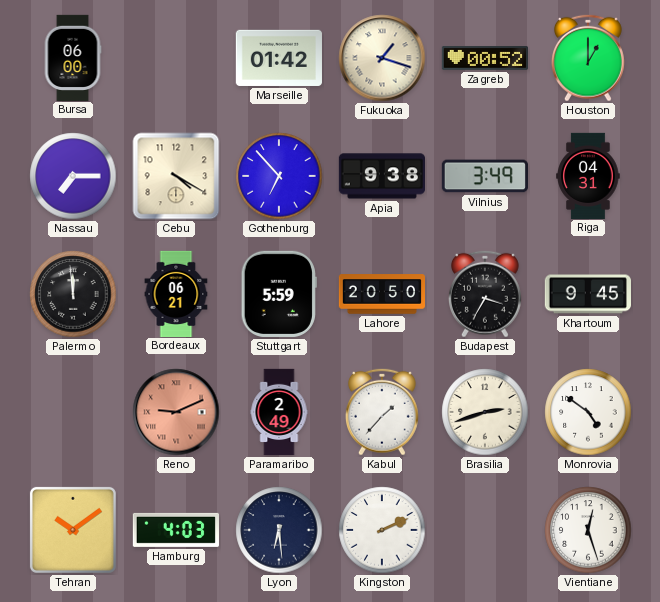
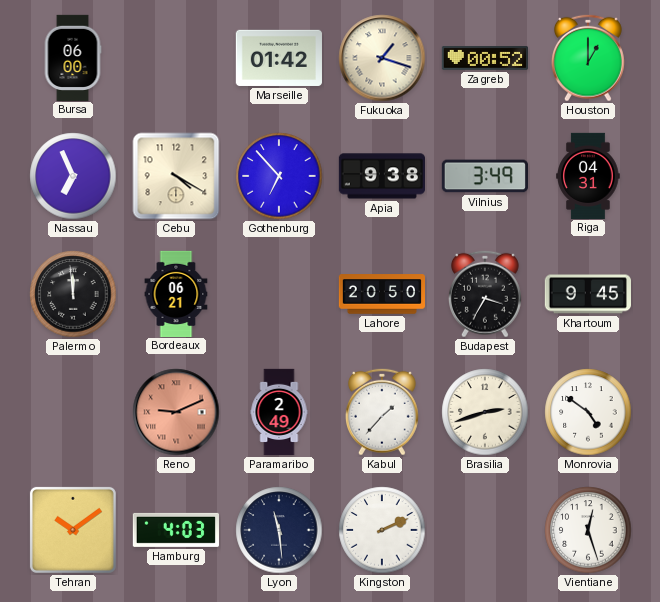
Nassau: 7:15 -> 6:56 (73, 176)
Stuttgart: 5:59 -> none (279, 294)
Lyon: 6:29 -> 11:29 (279, 530)
